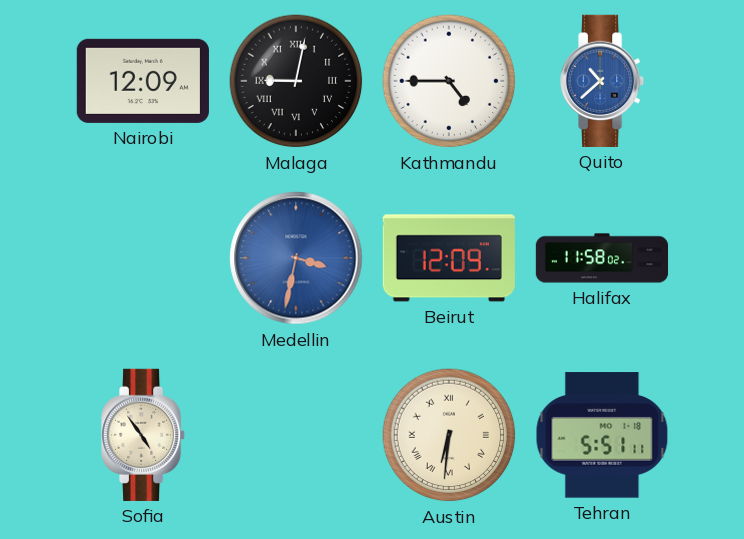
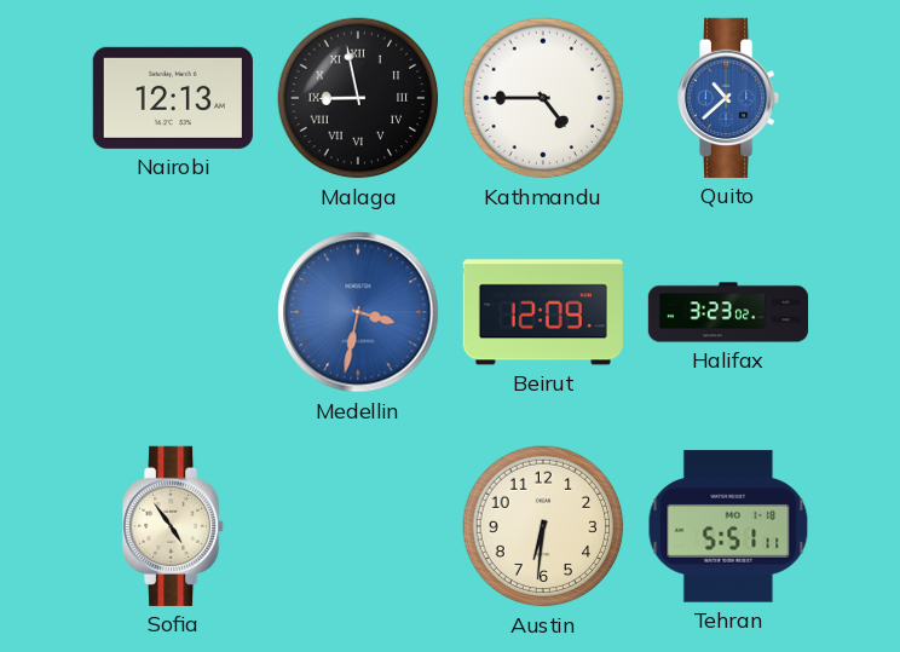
Nairobi: 12:09 -> 12:13 (173, 98)
Malaga: 9:02 -> 8:58 (358, 98)
Halifax: 11:58 -> 3:23 (728, 312)
Austin numerals: Roman -> Arabic (543, 526)
